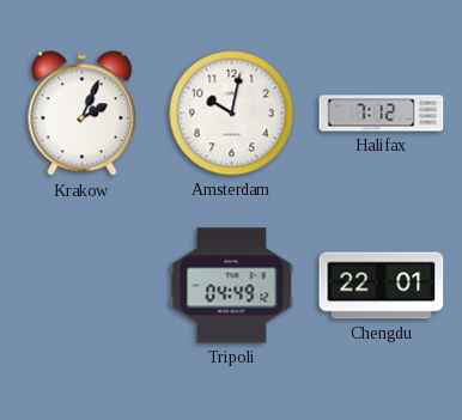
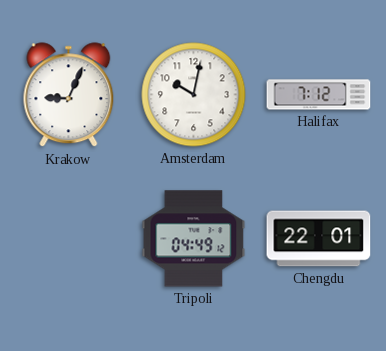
Krakow: 2:04 -> 9:04 (69, 95)
